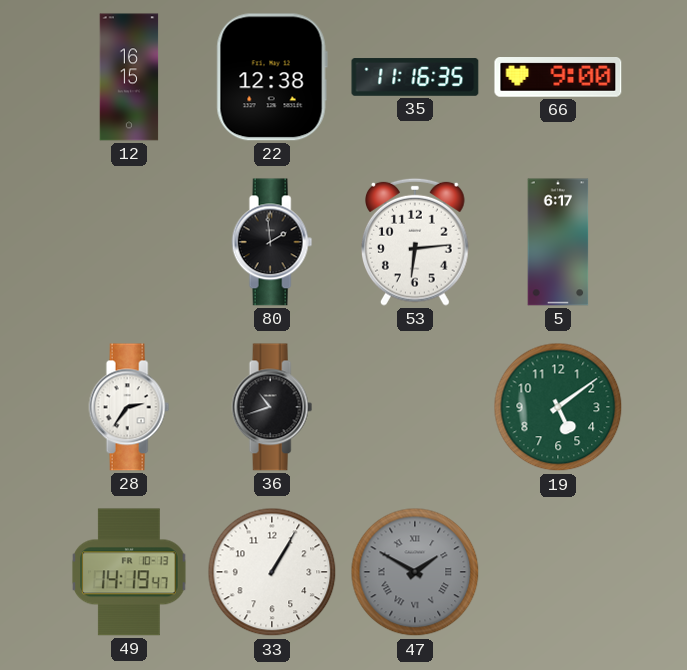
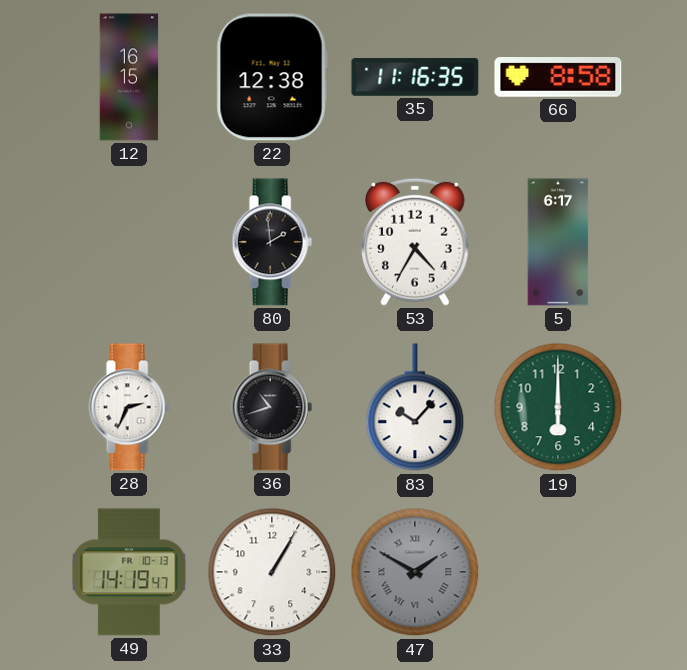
66: 9:00 -> 8:58 (558, 78)
53: 6:14 -> 4:35 (416, 242)
28: 2:36 -> 2:34 (129, 407)
83: none -> 10:07 (415, 408)
19: 5:09 -> 6:00 (558, 407)
